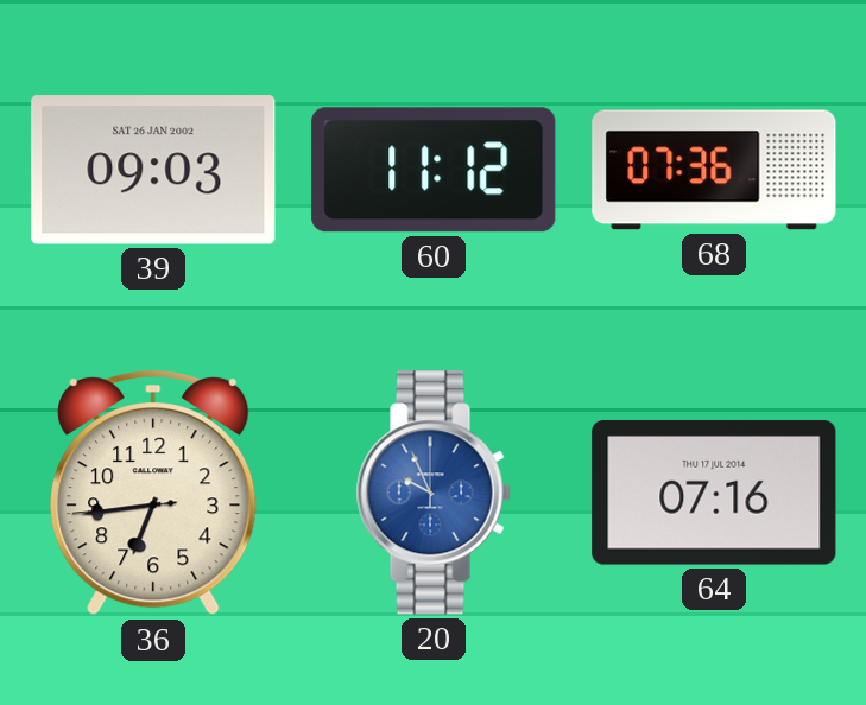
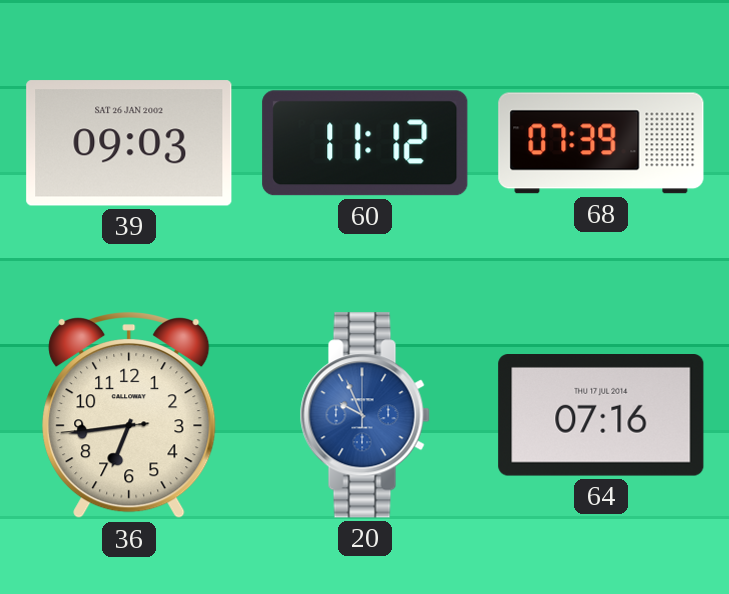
68: 07:36 -> 07:39 (601, 143)
